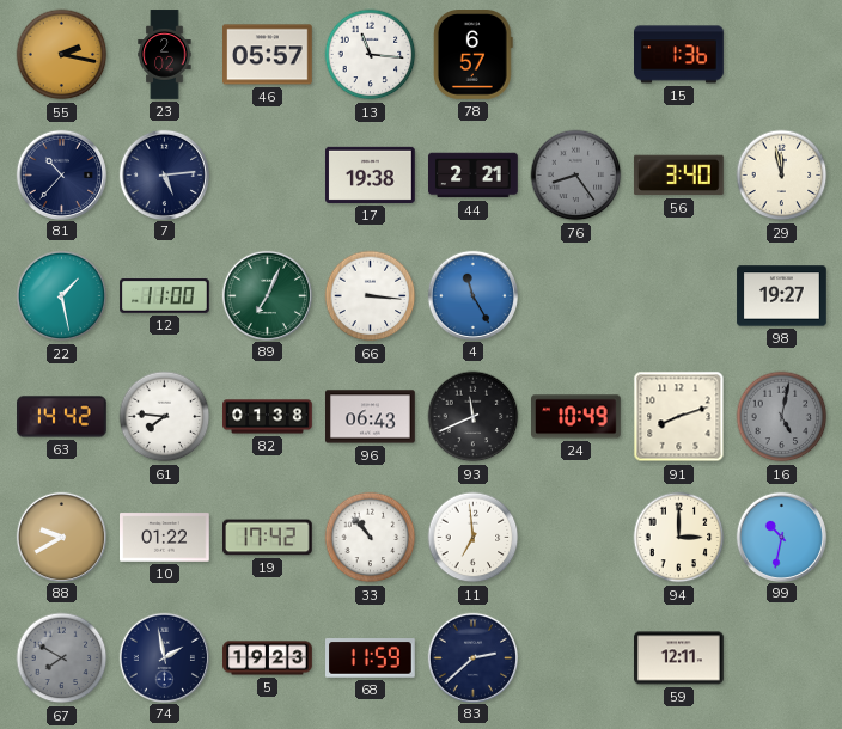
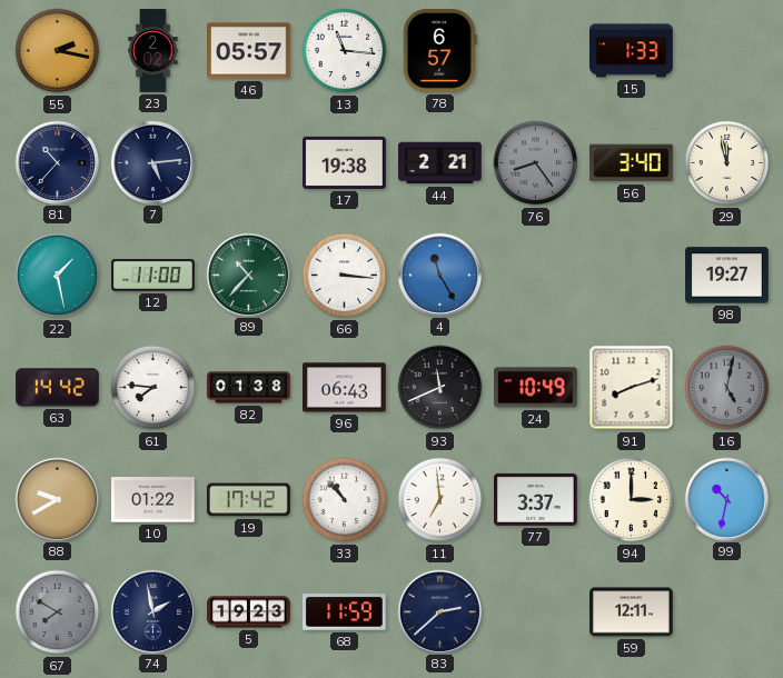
15: 1:36 -> 1:33 (632, 51)
89: 7:04 -> 10:37 (248, 275)
77: none -> 3:37 (536, 499)
